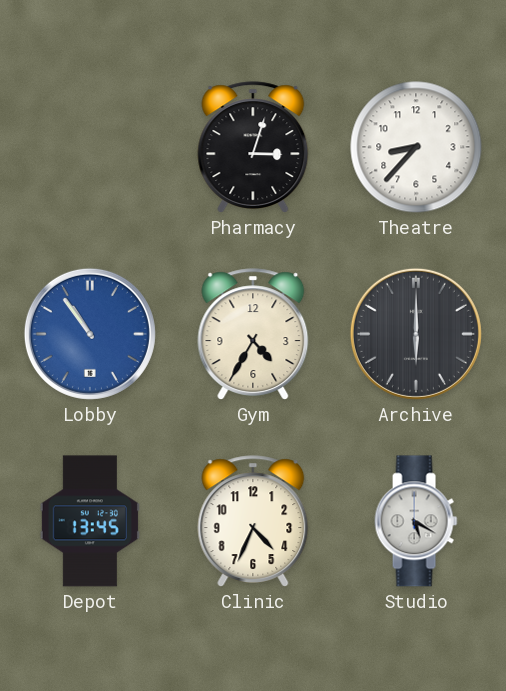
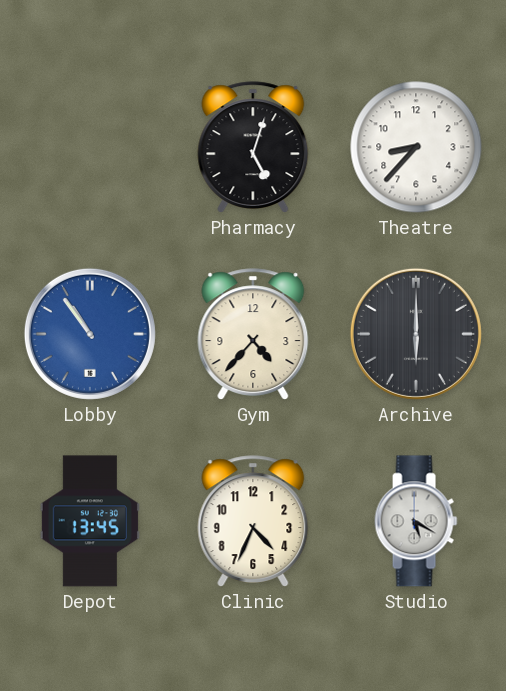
Pharmacy: 3:03 -> 5:03 (253, 147)
Gym: 4:35 -> 4:37 (253, 334)
